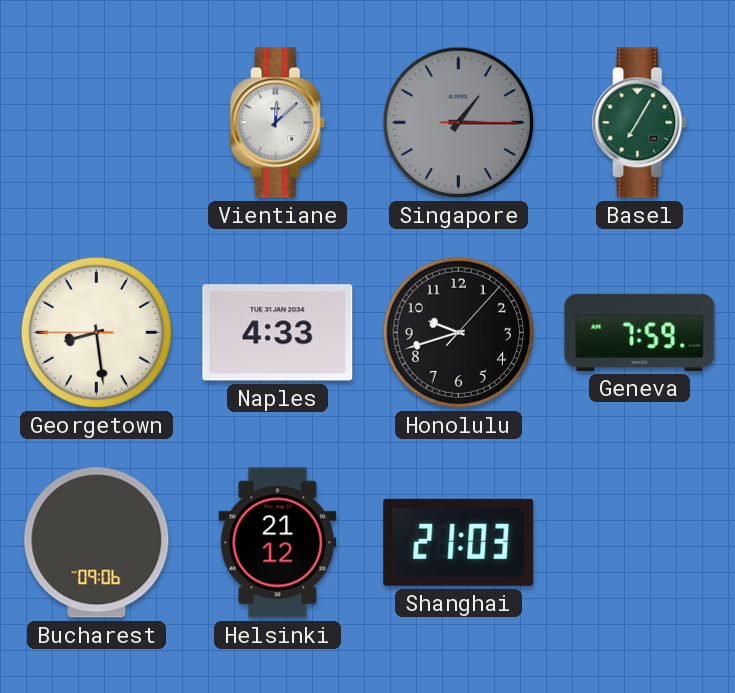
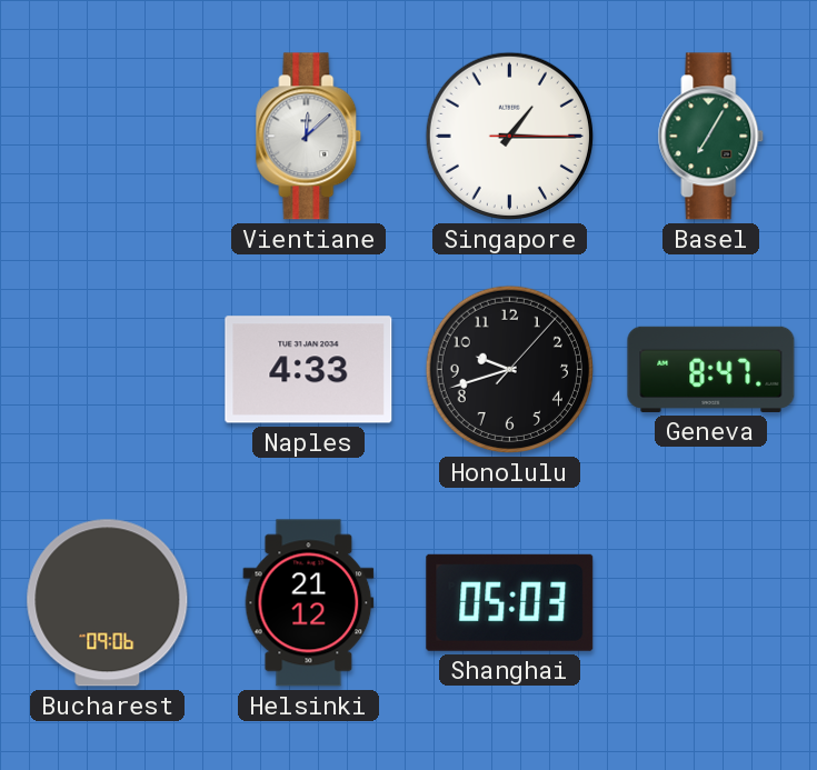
Singapore dial: grey -> white (509, 136)
Georgetown: 8:28 -> none (96, 332)
Geneva: 7:59 -> 8:47 (711, 369)
Shanghai: 21:03 -> 05:03 (510, 602)
